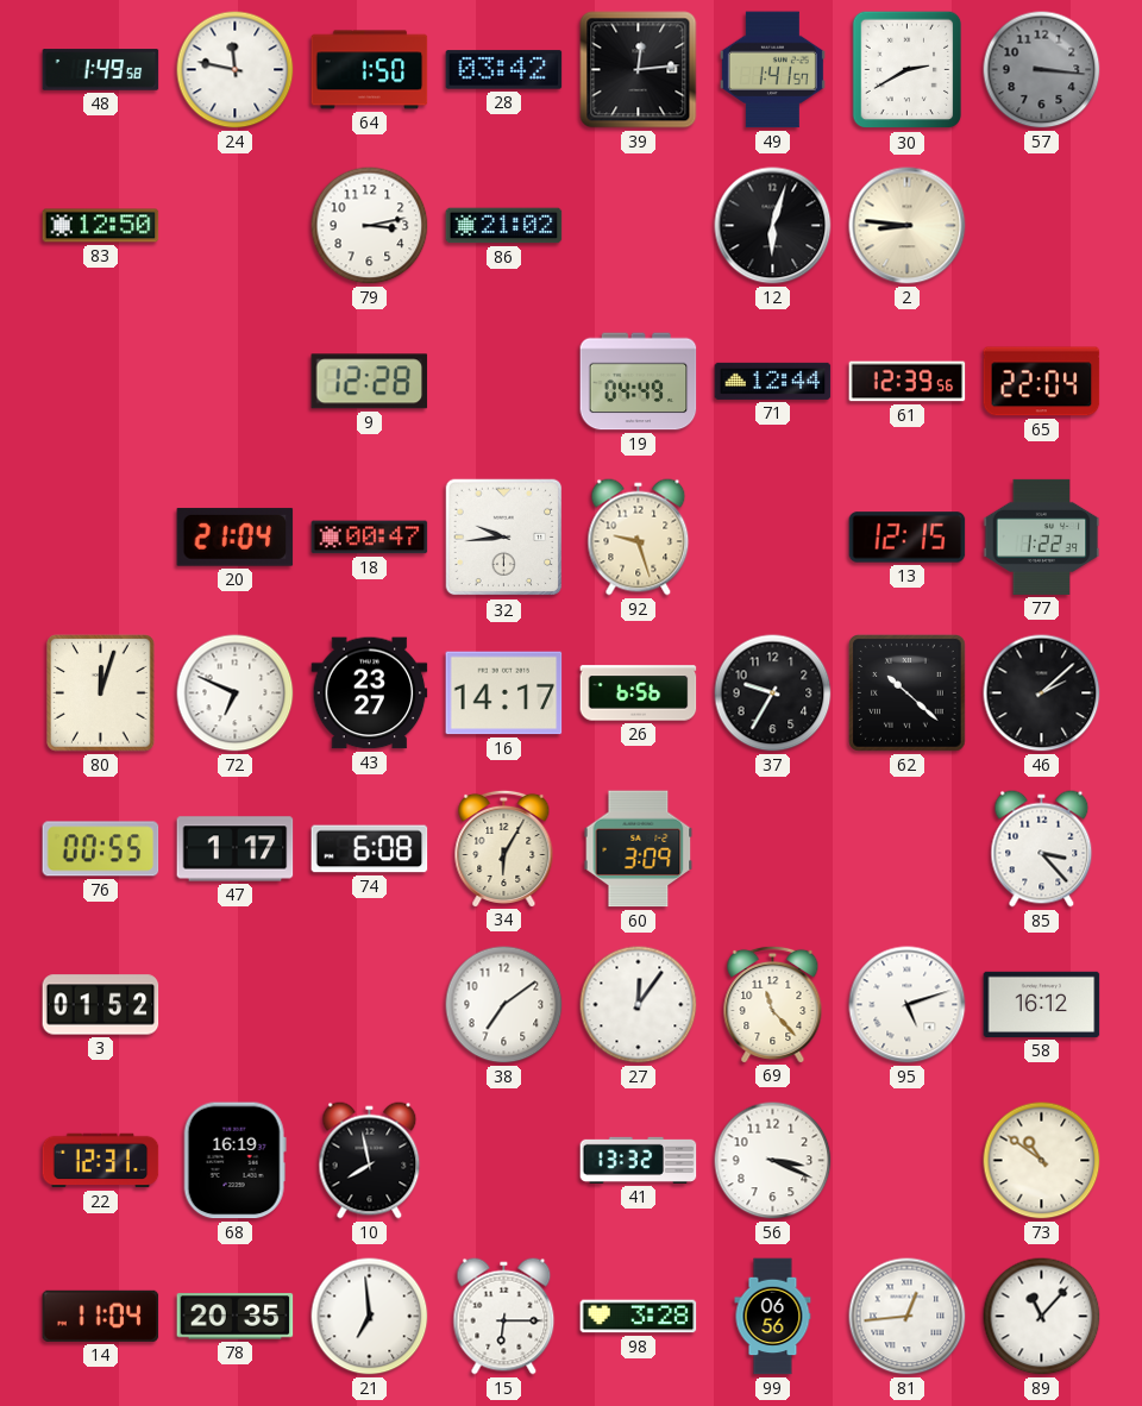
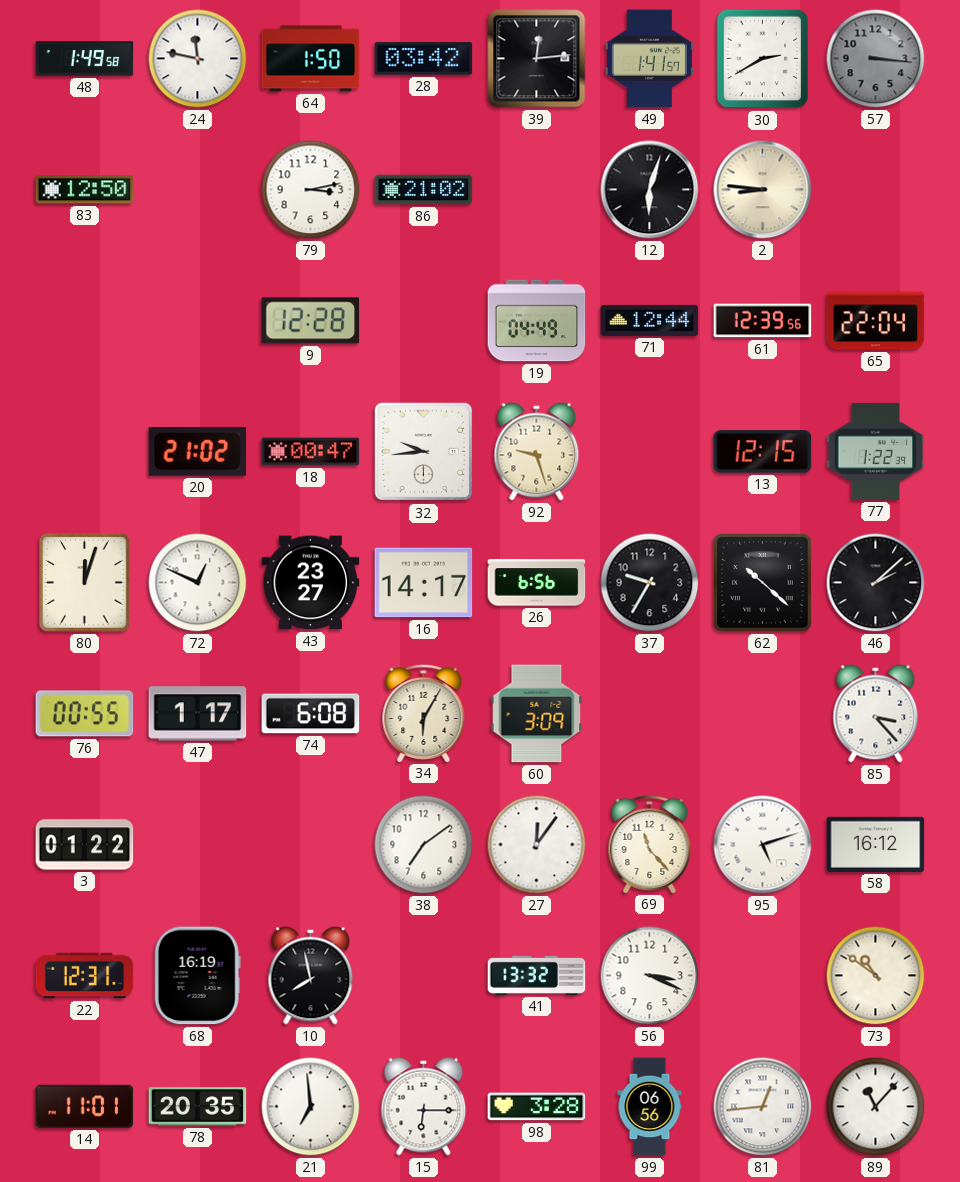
20: 21:04 -> 21:02 (198, 451)
72: 6:49 -> 12:49 (198, 583)
3: 01:52 -> 01:22 (85, 845)
14: 11:04 -> 11:01 (85, 1106)
